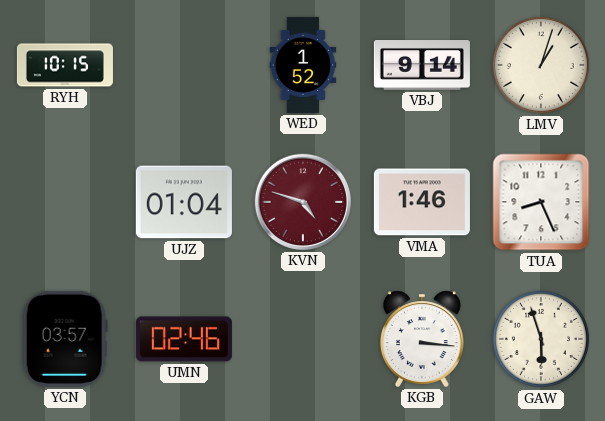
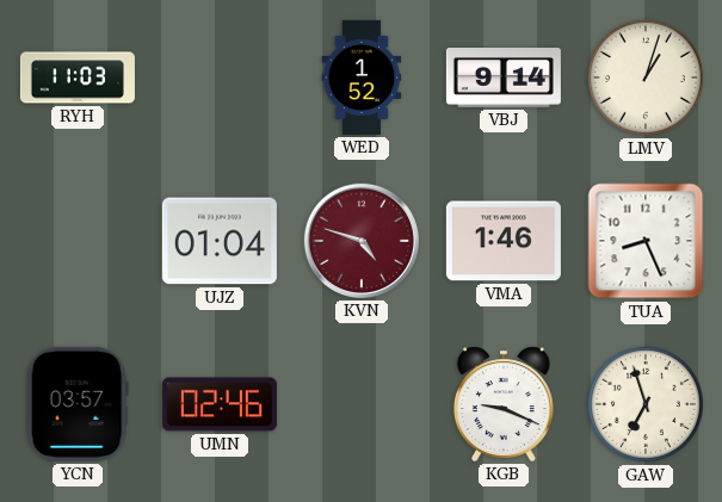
RYH: 10:15 -> 11:03 (78, 78)
KGB: 3:16 -> 9:19 (504, 404)
GAW: 5:57 -> 6:57 (646, 404)
